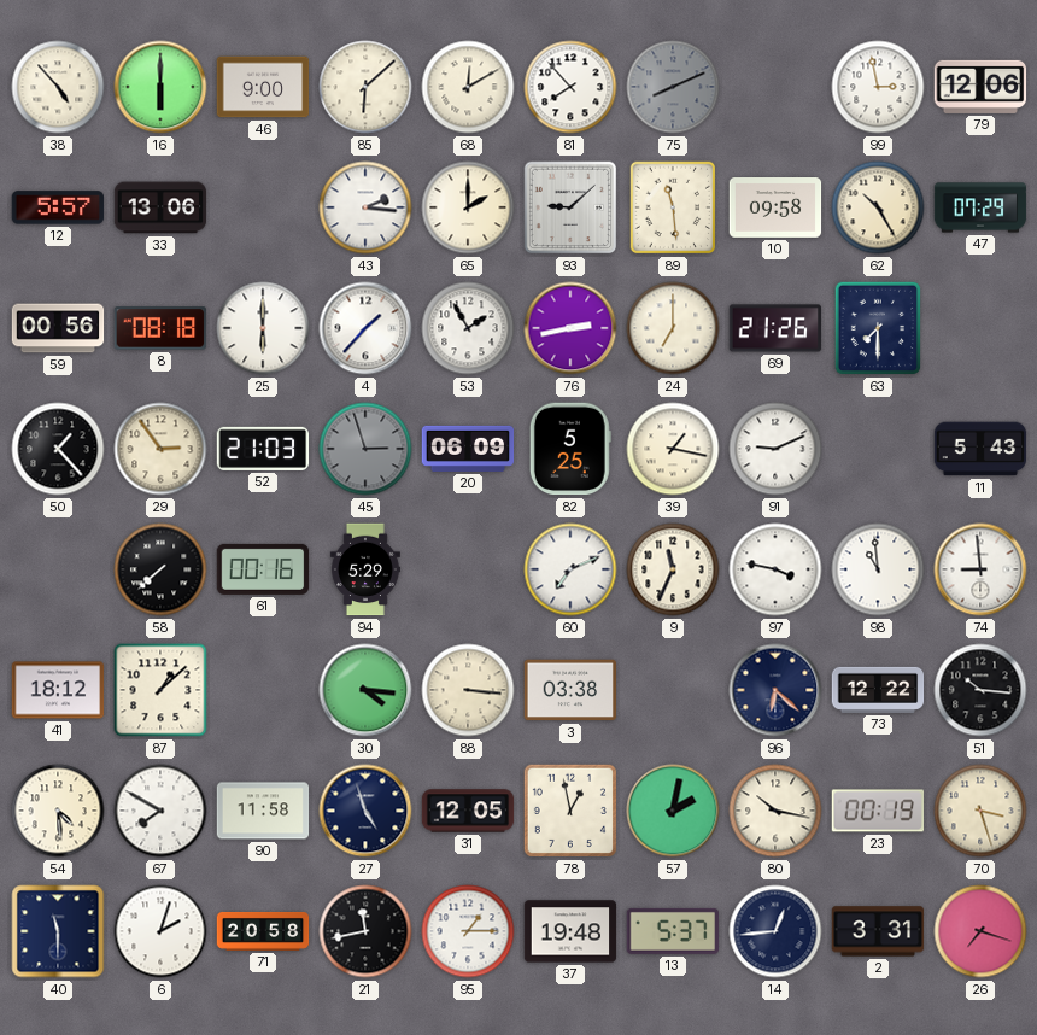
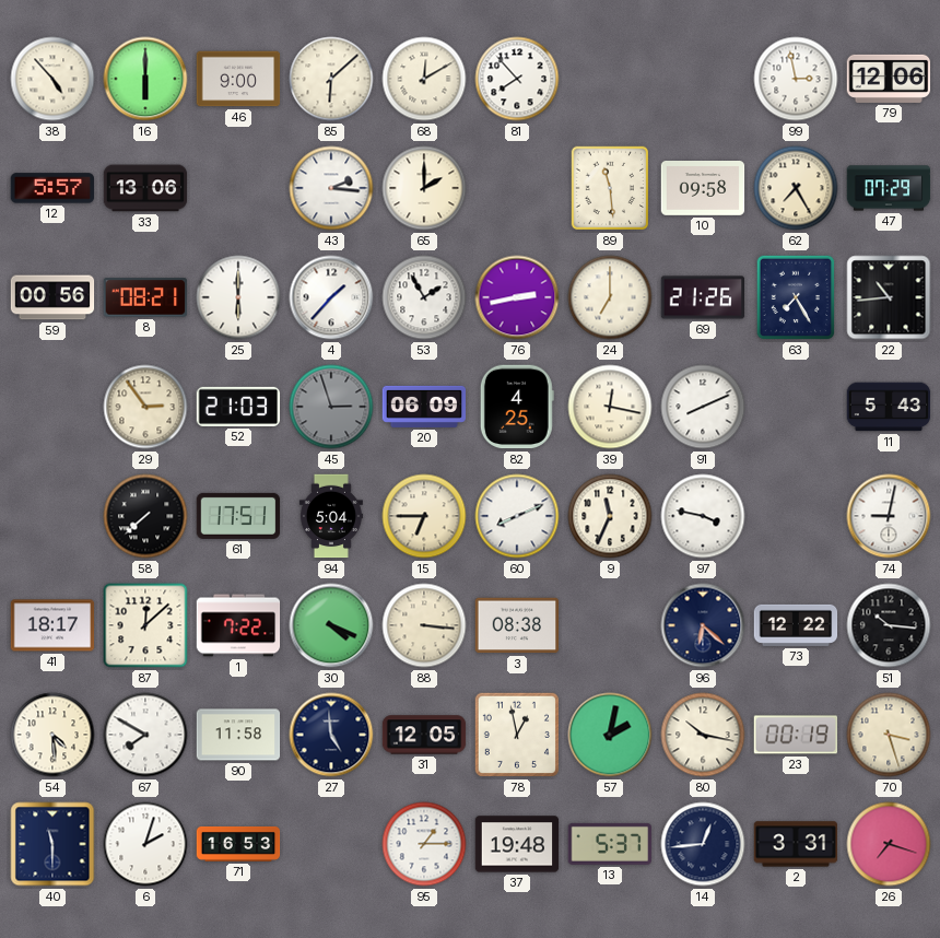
75: 8:11 -> none (673, 87)
93: 9:08 -> none (570, 207)
62: 10:25 -> 7:25 (796, 188)
8: 08:18 -> 08:21 (145, 297)
63: 7:30 -> 7:25 (796, 297)
22: none -> 10:44 (889, 297)
50: 1:23 -> none (58, 449)
82: 5:25 -> 4:25 (517, 407)
39: 1:17 -> 12:17 (610, 407)
91: 9:11 -> 8:11 (703, 407)
61: 00:16 -> 17:51 (238, 516)
94: 5:29 -> 5:04 (331, 516)
15: none -> 6:45 (424, 516)
60: 7:11 -> 8:11 (517, 516)
98: 10:59 -> none (878, 569)
74: 8:59 -> 9:02 (889, 516)
41: 18:12 -> 18:17 (52, 625)
87: 1:08 -> 12:08 (145, 625)
1: none -> 7:22 (238, 625)
30: 4:16 -> 4:19 (331, 625)
3: 03:38 -> 08:38 (517, 625)
27: 4:57 -> 4:59 (331, 735)
71: 20:58 -> 16:53 (238, 844)
21: 11:43 -> none (365, 931)
